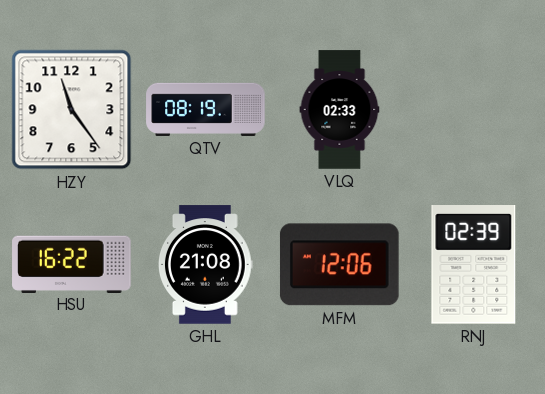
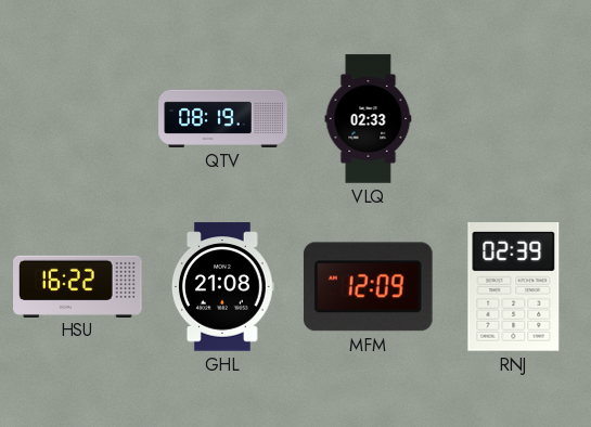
HZY: 11:24 -> none (72, 110)
MFM: 12:06 -> 12:09 (368, 287)
